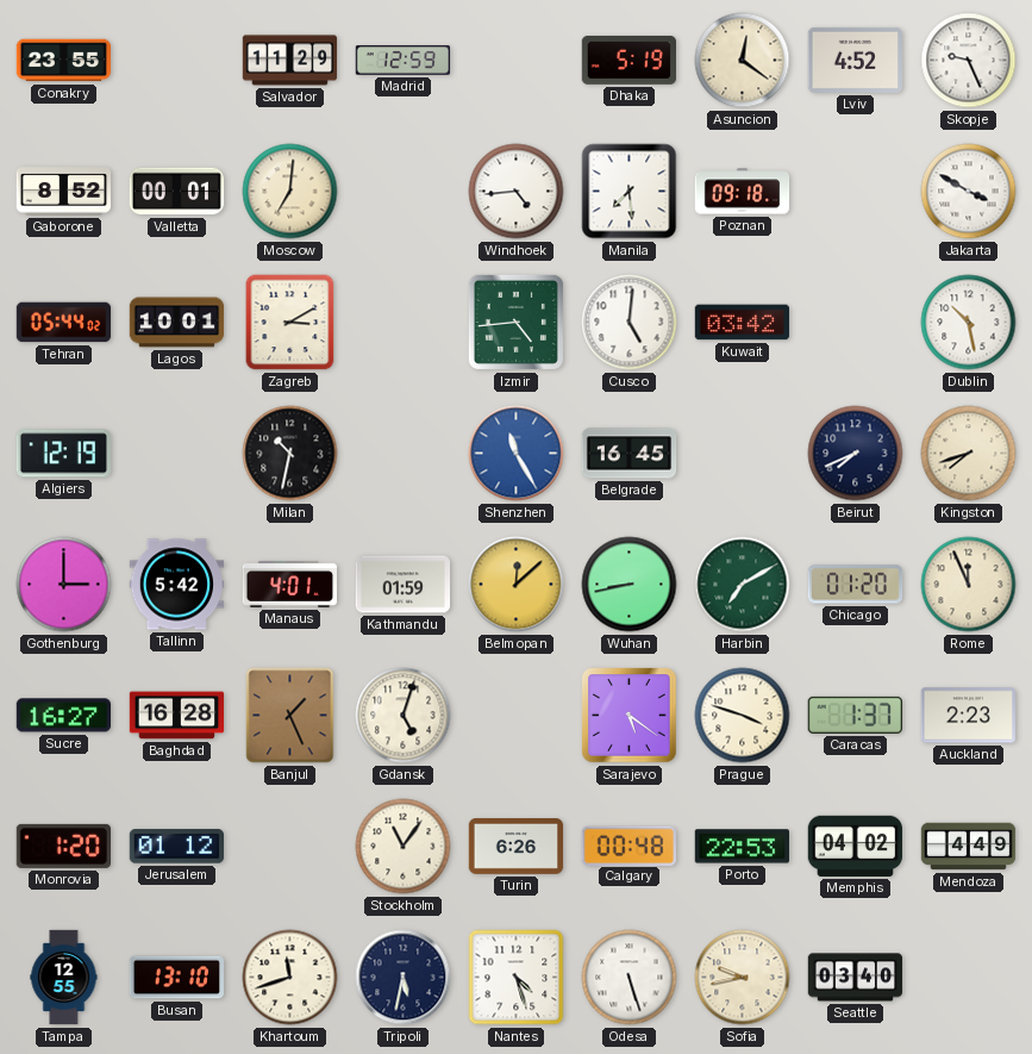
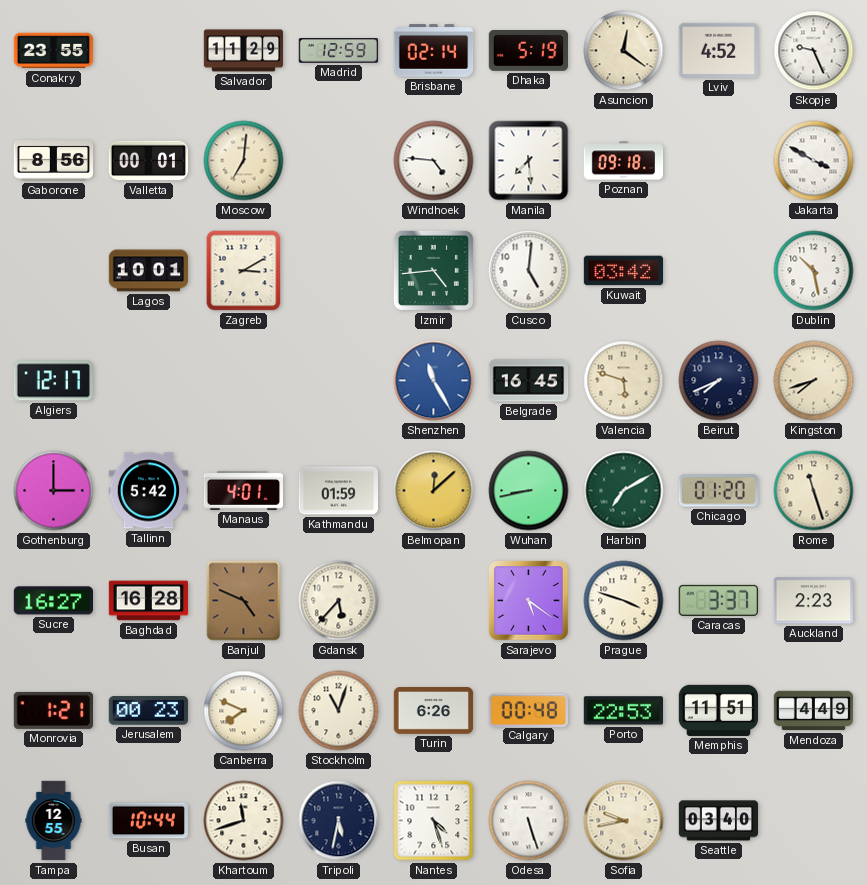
Brisbane: none -> 02:14 (434, 51)
Gaborone: 8:52 -> 8:56 (53, 161)
Windhoek: 4:44 -> 4:46 (434, 161)
Tehran: 05:44 -> none (64, 323)
Algiers: 12:19 -> 12:17 (54, 381)
Milan: 10:32 -> none (290, 454)
Valencia: none -> 5:48 (624, 381)
Rome: 11:56 -> 11:27 (814, 491)
Banjul: 1:26 -> 4:49 (244, 601)
Gdansk: 5:03 -> 5:37 (339, 601)
Caracas: 1:37 -> 3:37 (718, 600)
Monrovia: 1:20 -> 1:21 (53, 710)
Jerusalem: 01:12 -> 00:23 (148, 711)
Canberra: none -> 7:49 (244, 711)
Stockholm: 11:06 -> 11:03 (339, 711)
Memphis: 04:02 -> 11:51 (718, 710)
Busan: 13:10 -> 10:44 (148, 821)
